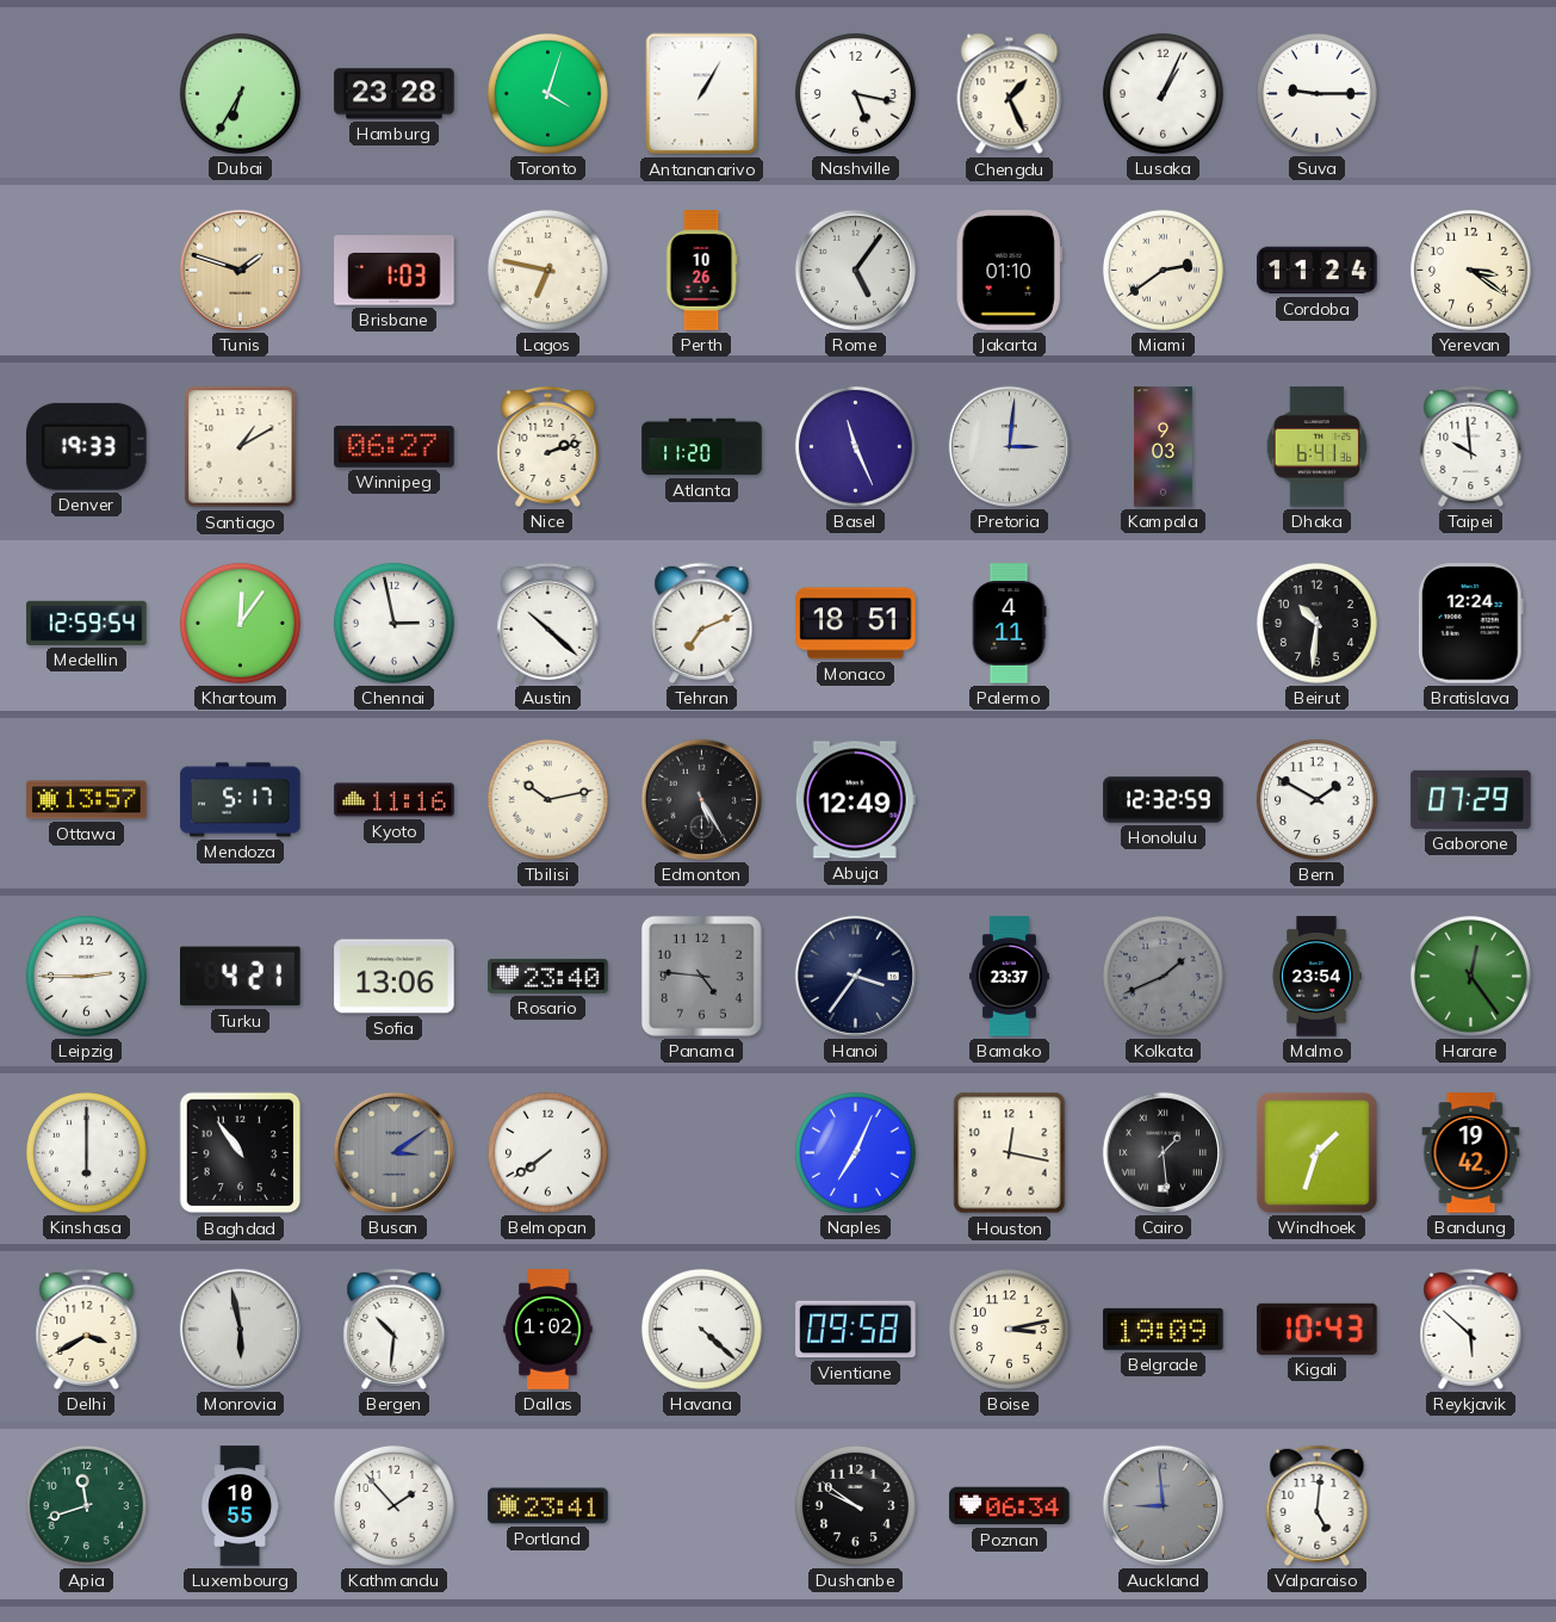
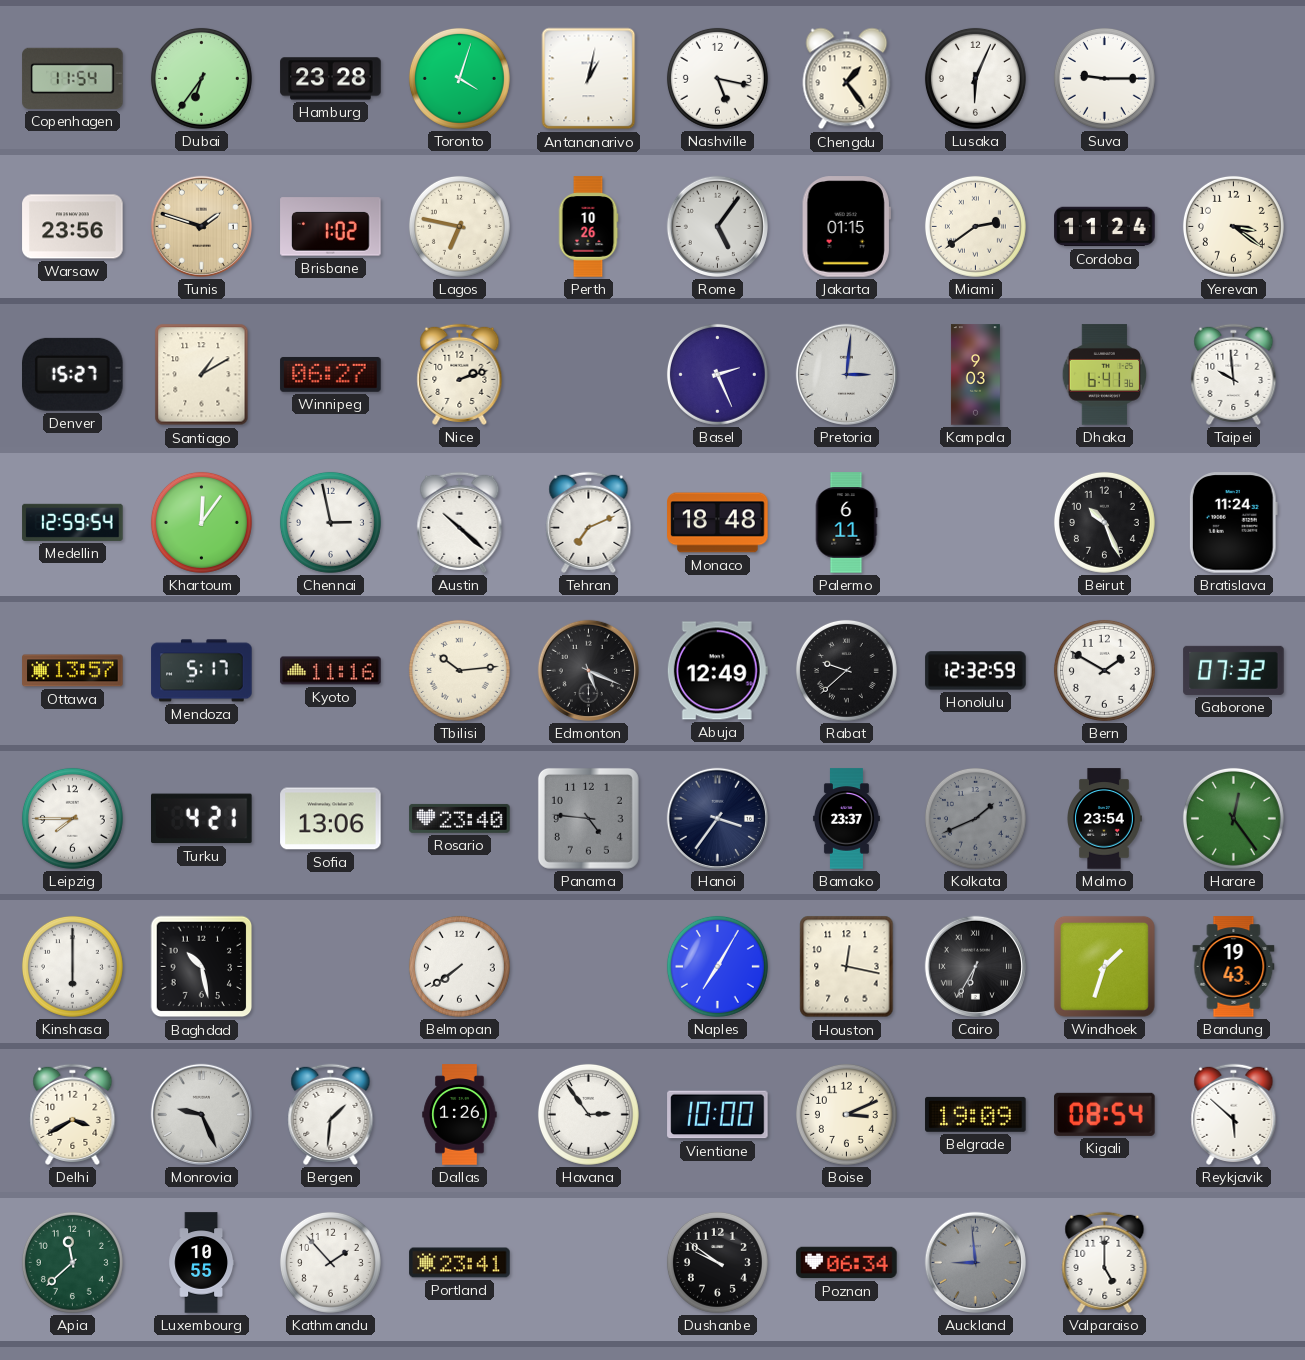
Copenhagen: none -> 11:54 (73, 78)
Dubai: 6:35 -> 6:36 (201, 78)
Antananarivo: 1:05 -> 1:02 (589, 79)
Chengdu: 1:26 -> 1:24 (847, 79)
Lusaka: 1:04 -> 6:04 (975, 78)
Warsaw: none -> 23:56 (73, 227)
Brisbane: 1:03 -> 1:02 (331, 227)
Jakarta: 01:10 -> 01:15 (846, 227)
Denver: 19:33 -> 15:27 (73, 374)
Atlanta: 11:20 -> none (702, 447)
Basel: 11:26 -> 2:26 (717, 374)
Monaco: 18:51 -> 18:48 (718, 523)
Palermo: 4:11 -> 6:11 (846, 523)
Beirut: 10:31 -> 10:26 (1104, 522)
Bratislava: 12:24 -> 11:24 (1233, 523)
Tbilisi: 10:13 -> 10:14 (459, 670)
Edmonton: 5:25 -> 5:19 (588, 670)
Rabat: none -> 9:38 (846, 670)
Gaborone: 07:29 -> 07:32 (1234, 670)
Leipzig: 2:45 -> 7:45 (72, 818)
Baghdad: 10:54 -> 10:28 (202, 967)
Busan: 3:09 -> none (393, 1152)
Naples: 7:04 -> 7:05 (717, 966)
Cairo: 1:29 -> 6:35 (975, 966)
Bandung: 19:42 -> 19:43 (1234, 967)
Monrovia: 5:58 -> 9:26 (201, 1114)
Bergen: 10:31 -> 1:31 (331, 1114)
Dallas: 1:02 -> 1:26 (460, 1115)
Havana: 4:22 -> 2:54 (588, 1114)
Vientiane: 09:58 -> 10:00 (718, 1115)
Boise: 3:13 -> 3:11 (846, 1114)
Kigali: 10:43 -> 08:54 (1105, 1114)
Apia: 11:42 -> 11:38 (72, 1262)
Valparaiso: 5:01 -> 5:00 (1105, 1262)
